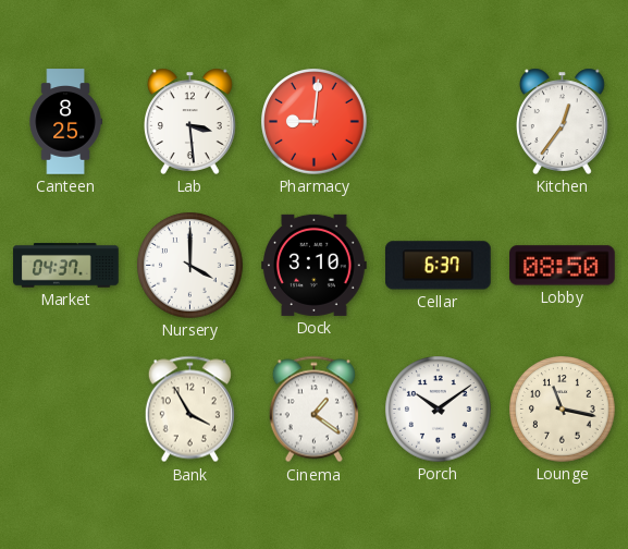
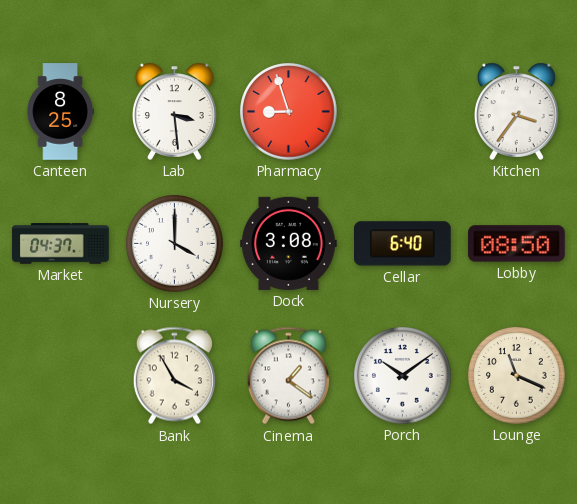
Pharmacy: 9:01 -> 8:57 (289, 112)
Kitchen: 12:36 -> 3:36 (517, 111)
Dock: 3:10 -> 3:08 (289, 243)
Cellar: 6:37 -> 6:40 (403, 244)
Lounge: 11:17 -> 11:19 (517, 376)
